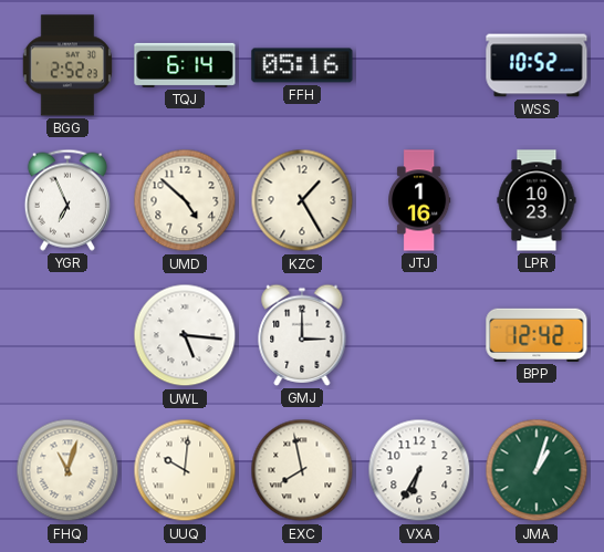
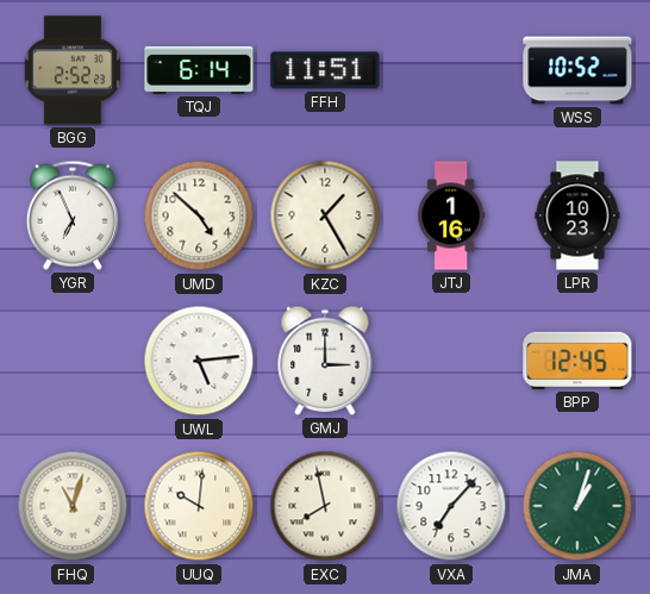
FFH: 05:16 -> 11:51 (325, 70)
UWL: 5:16 -> 5:14 (199, 361)
BPP: 12:42 -> 12:45 (577, 361)
VXA: 6:35 -> 7:07 (451, 506)
